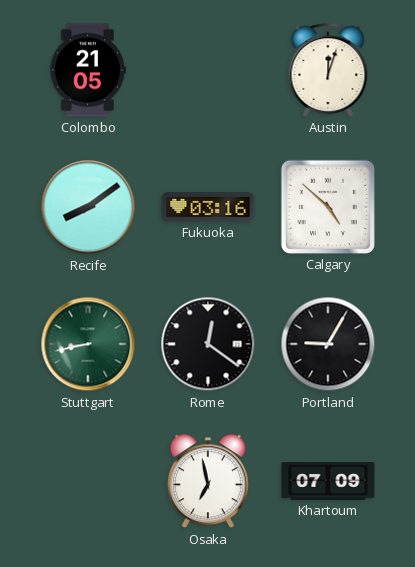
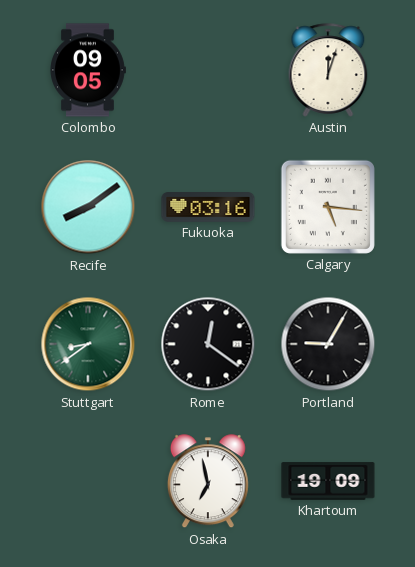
Colombo: 21:05 -> 09:05 (88, 70)
Calgary: 4:52 -> 5:16 (328, 207)
Stuttgart: 8:43 -> 8:39 (88, 344)
Khartoum: 07:09 -> 19:09 (328, 481)
